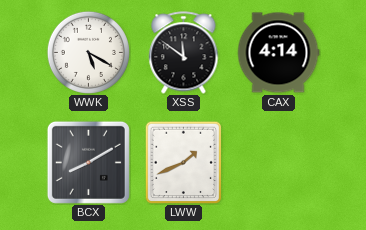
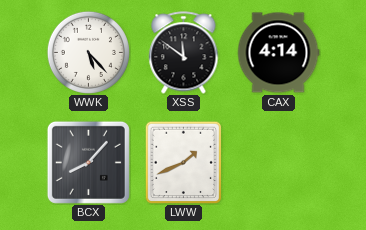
WWK: 5:20 -> 5:23 (88, 52)
BCX: 8:10 -> 8:07 (88, 162)
